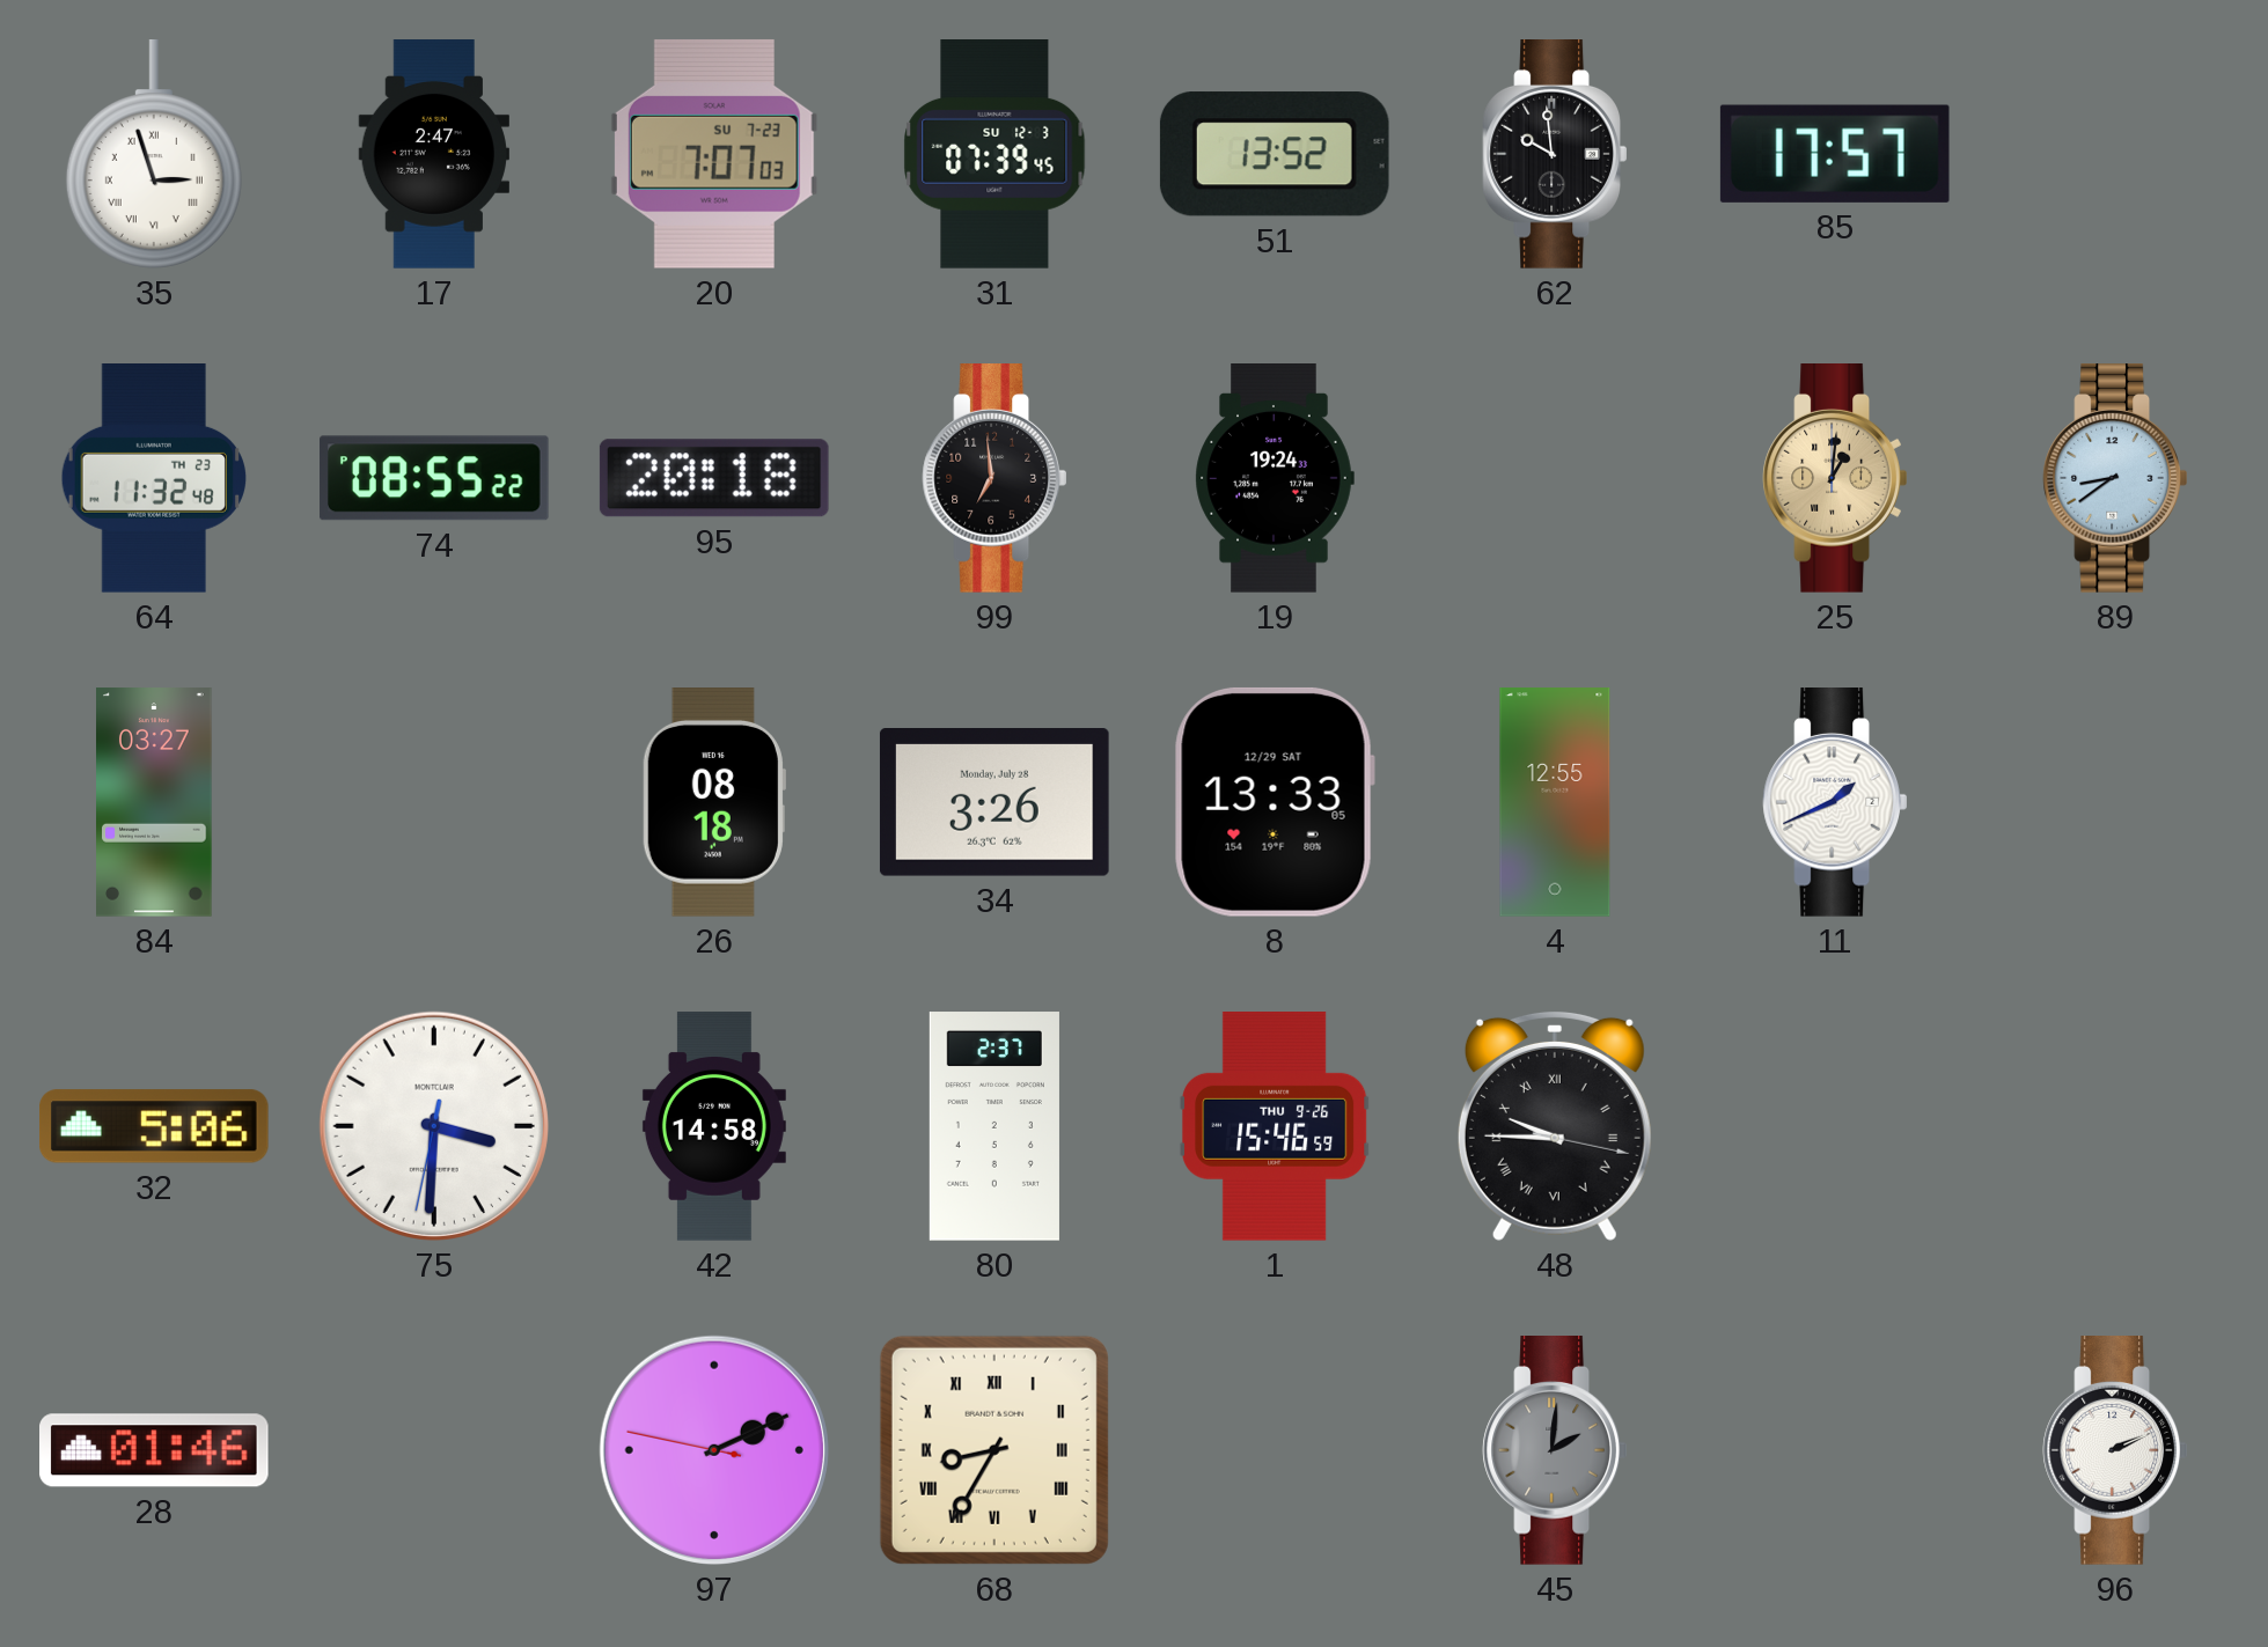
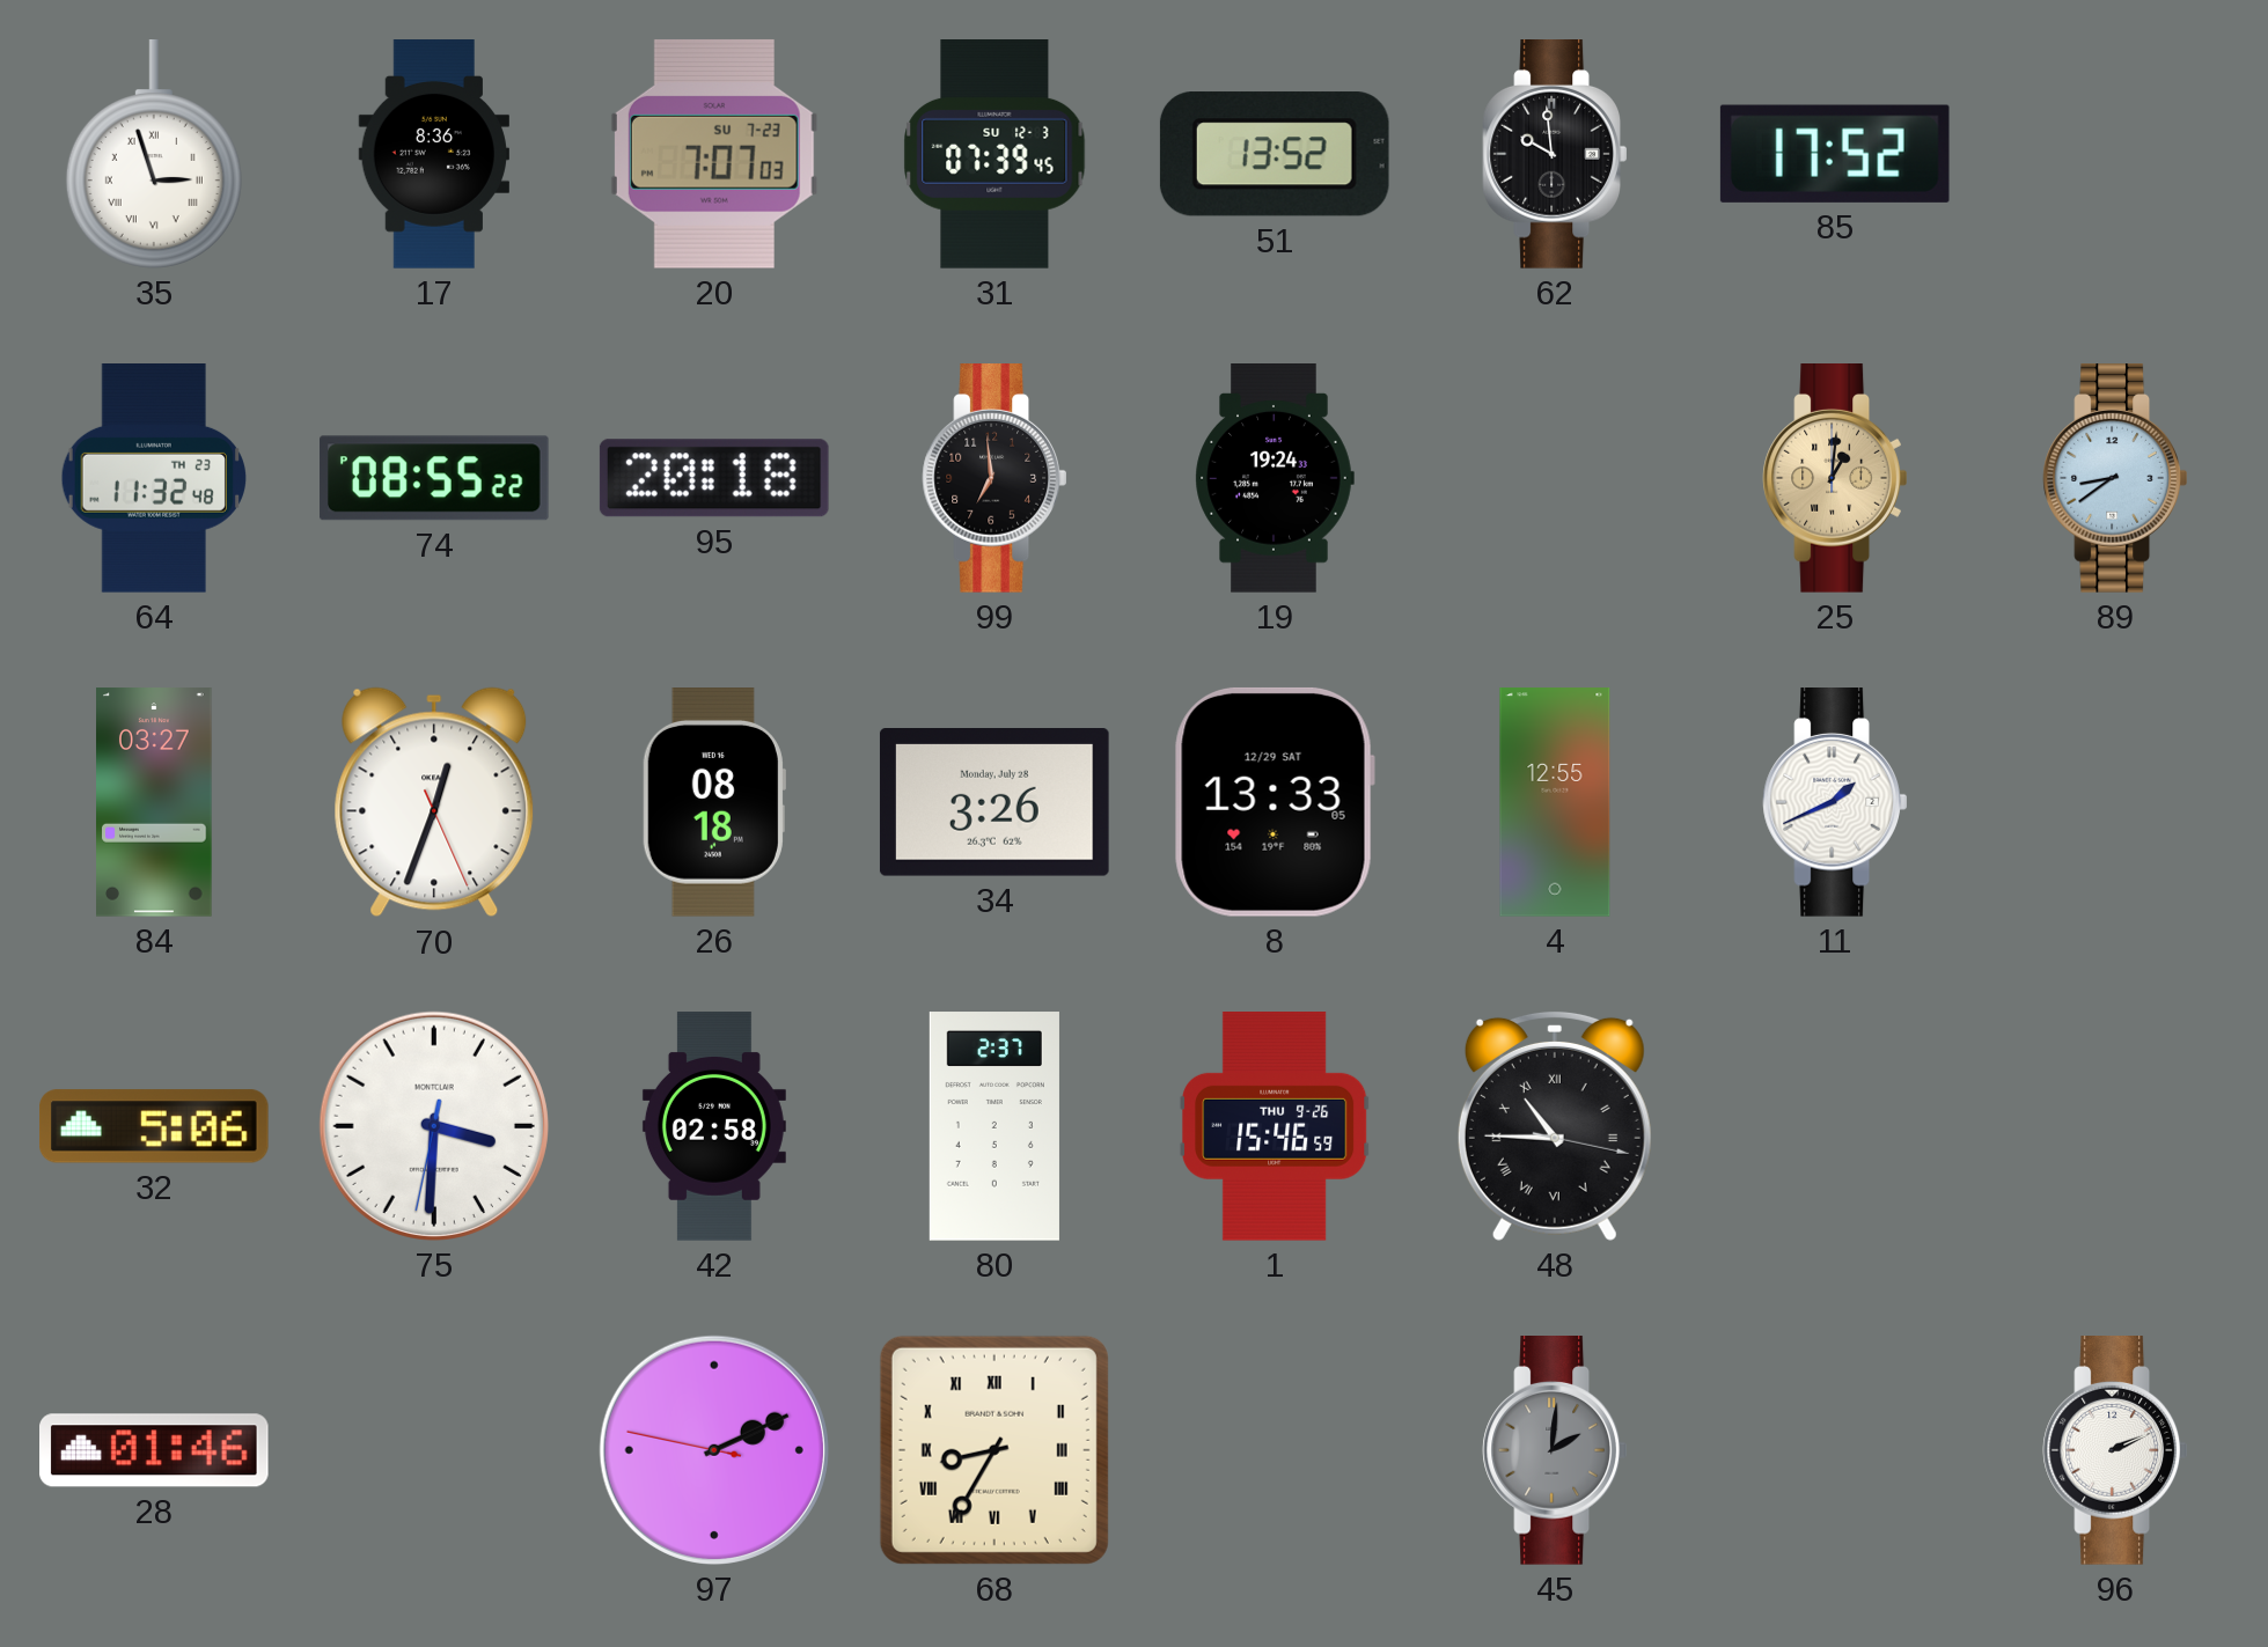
17: 2:47 -> 8:36 (433, 154)
85: 17:57 -> 17:52 (1835, 154)
70: none -> 12:33 (434, 802)
42: 14:58 -> 02:58 (714, 1126)
48: 9:45 -> 10:45 (1555, 1125)
